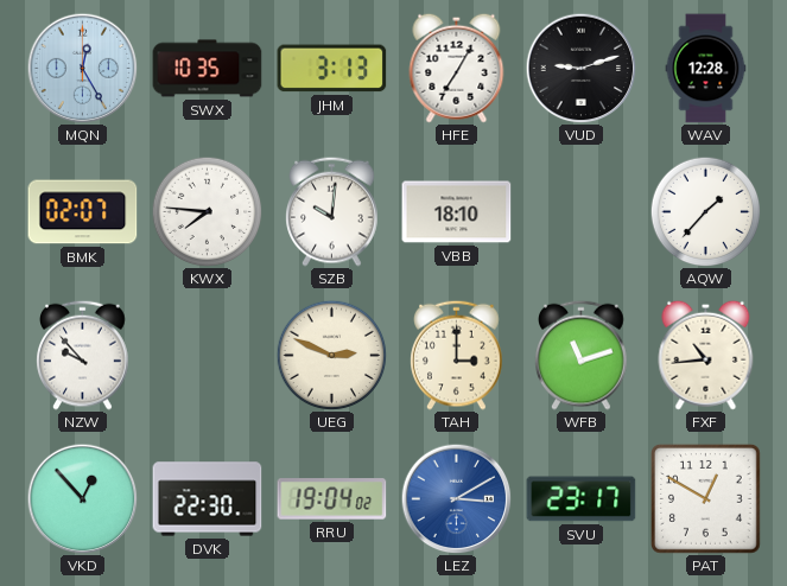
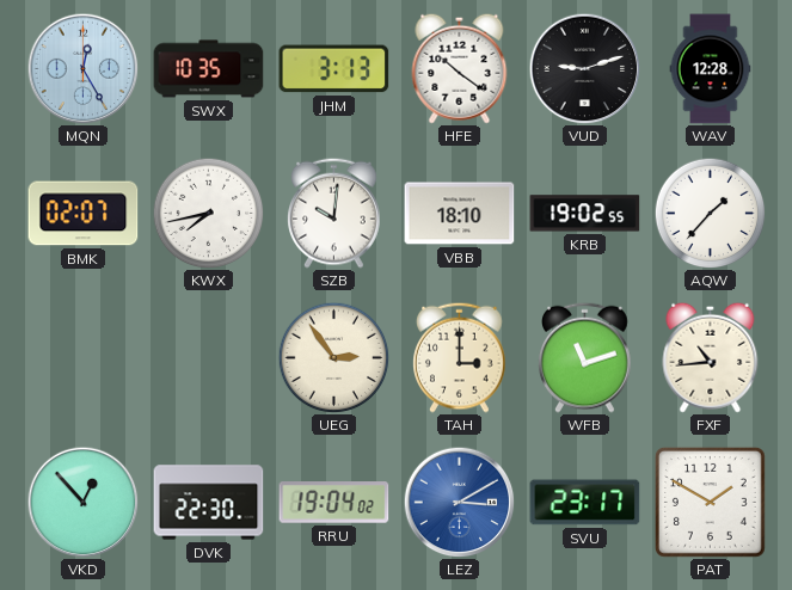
HFE: 7:05 -> 10:21 (460, 68)
KWX: 7:46 -> 7:43 (208, 213)
KRB: none -> 19:02 (585, 214)
NZW: 9:53 -> none (83, 355)
UEG: 2:49 -> 2:54 (333, 357)
PAT: 12:50 -> 1:50 (710, 502)
